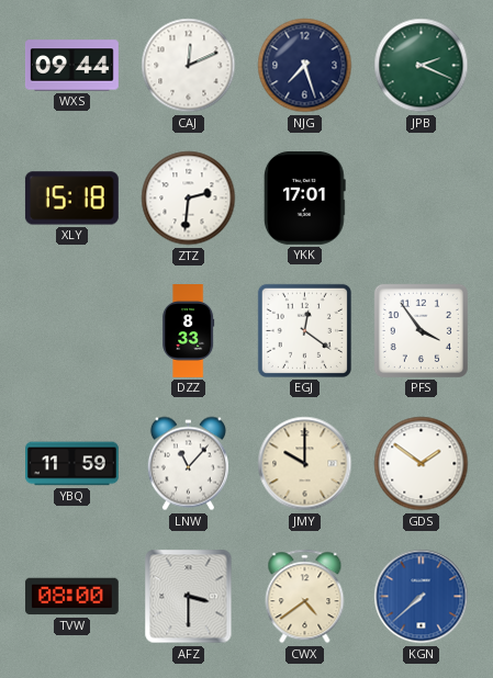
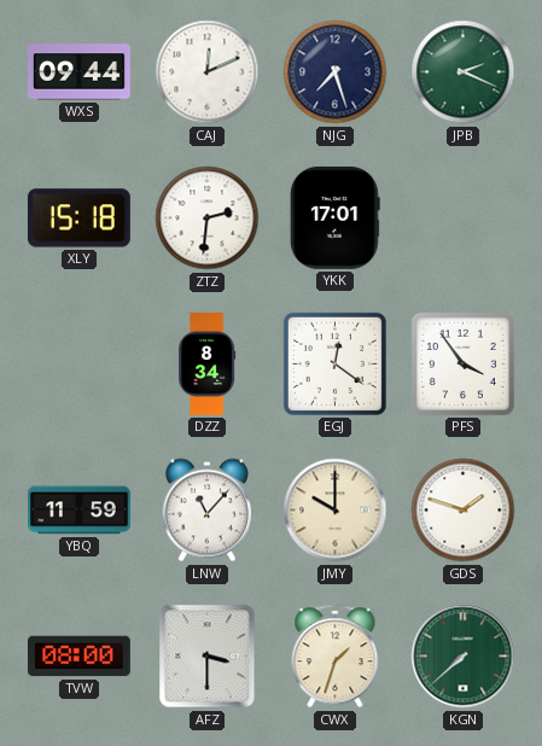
DZZ: 8:33 -> 8:34 (208, 365)
GDS: 1:51 -> 1:48 (464, 511)
CWX: 4:39 -> 1:33 (336, 657)
KGN dial: blue -> green (464, 657)
